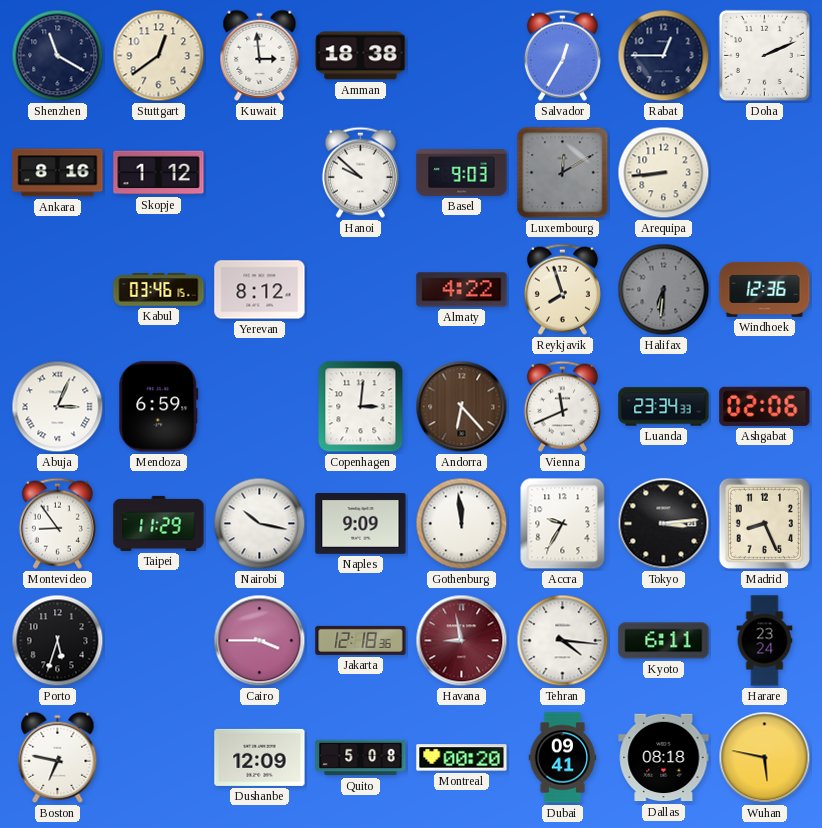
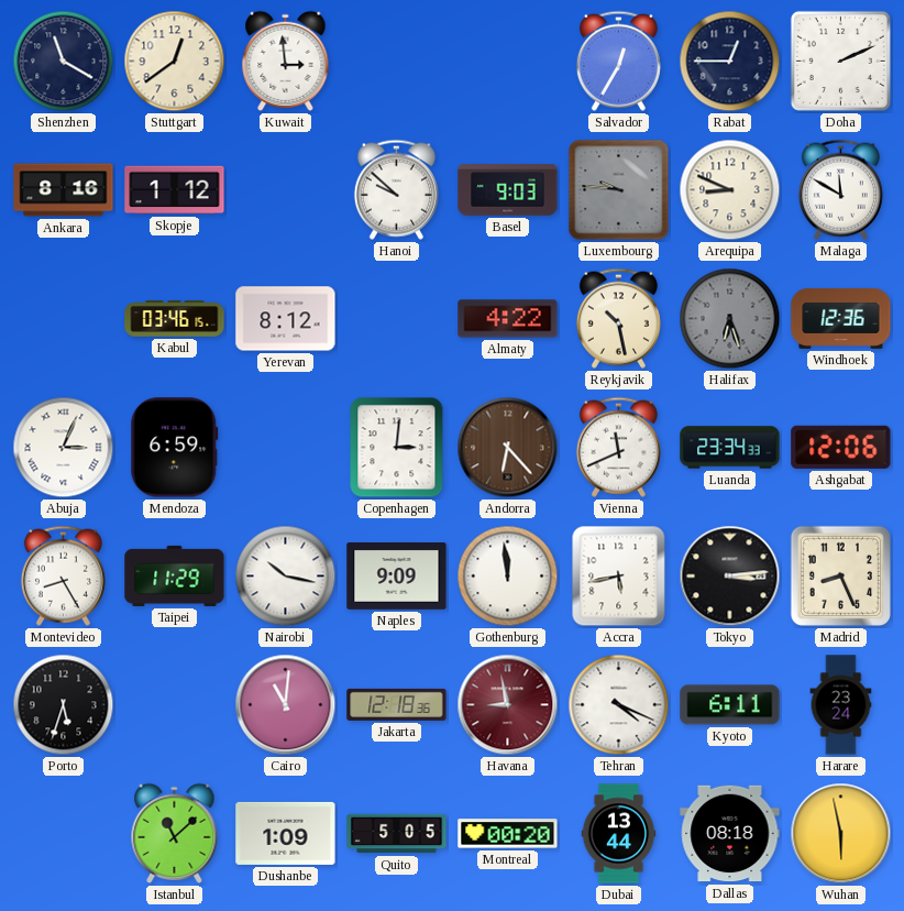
Amman: 18:38 -> none (361, 56)
Luxembourg: 12:10 -> 9:46 (619, 190)
Arequipa: 8:44 -> 8:49 (730, 190)
Malaga: none -> 11:50 (840, 189)
Reykjavik: 7:57 -> 10:28 (618, 318)
Halifax: 6:31 -> 6:27 (730, 319)
Ashgabat: 02:06 -> 12:06 (841, 447)
Montevideo: 8:54 -> 8:25 (63, 575)
Accra: 9:35 -> 5:43 (619, 577)
Cairo: 3:45 -> 11:01 (286, 705)
Tehran: 4:16 -> 4:19 (619, 705)
Boston: 6:47 -> none (58, 757)
Istanbul: none -> 11:08 (175, 833)
Dushanbe: 12:09 -> 1:09 (286, 833)
Quito: 5:08 -> 5:05 (397, 834)
Dubai: 09:41 -> 13:44 (619, 834)
Wuhan: 5:47 -> 5:58 (841, 834)
